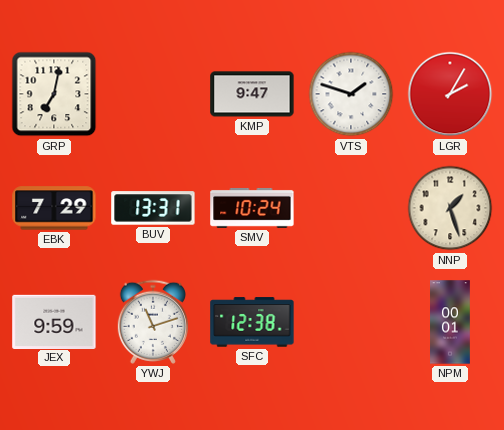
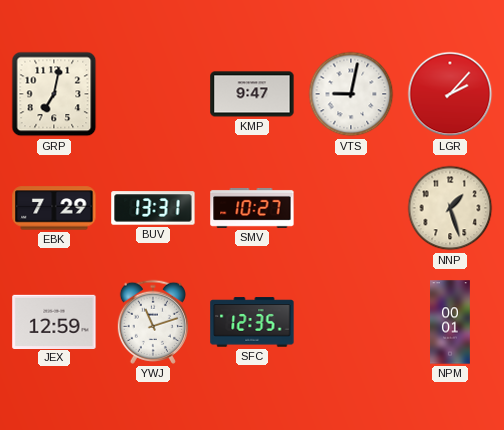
VTS: 1:48 -> 9:02 (351, 94)
LGR: 2:05 -> 2:07 (450, 94)
SMV: 10:24 -> 10:27 (252, 208)
JEX: 9:59 -> 12:59 (54, 321)
SFC: 12:38 -> 12:35 (252, 322)
